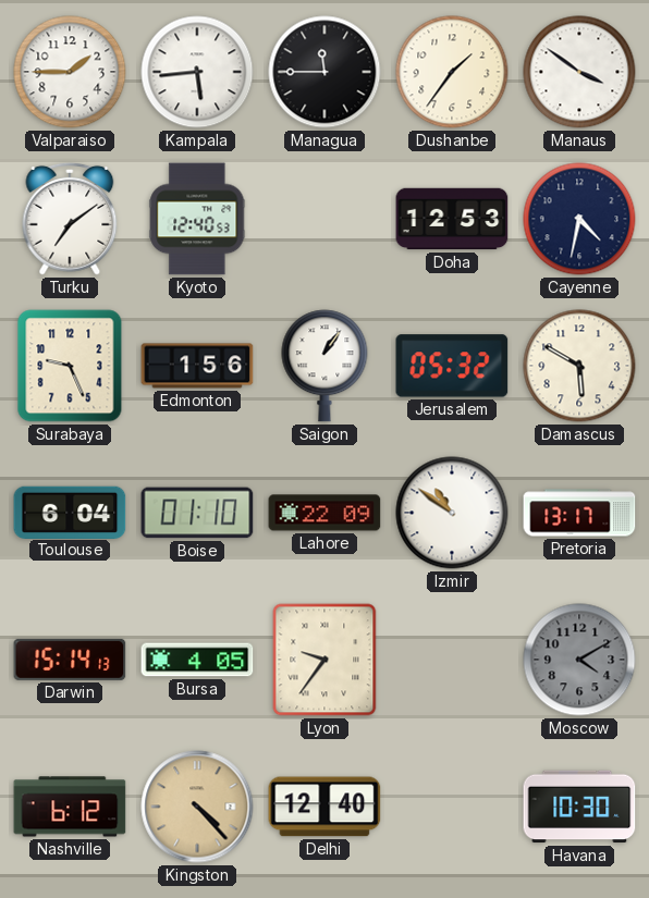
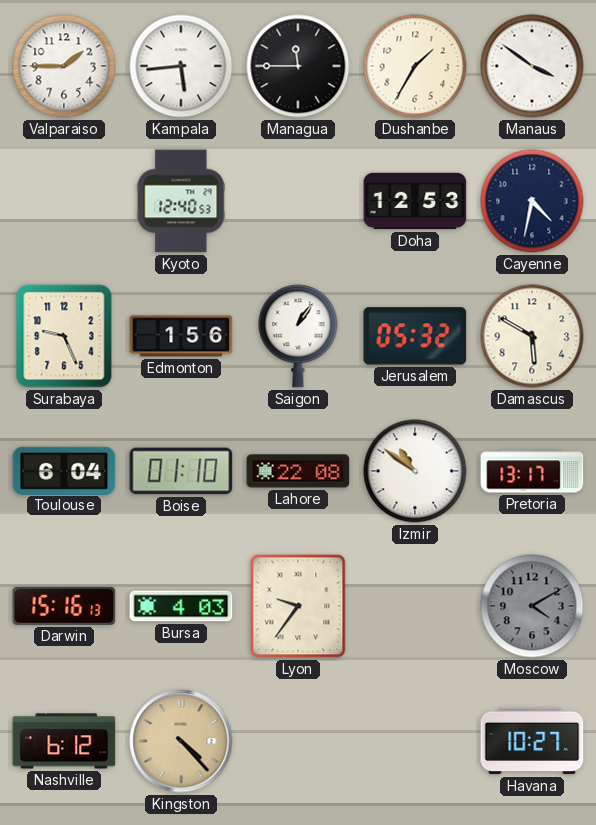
Dushanbe: 1:36 -> 1:35 (415, 66)
Turku: 7:09 -> none (70, 219)
Lahore: 22:09 -> 22:08 (298, 471)
Darwin: 15:14 -> 15:16 (64, 606)
Bursa: 4:05 -> 4:03 (181, 606)
Delhi: 12:40 -> none (324, 807)
Havana: 10:30 -> 10:27 (532, 741)
